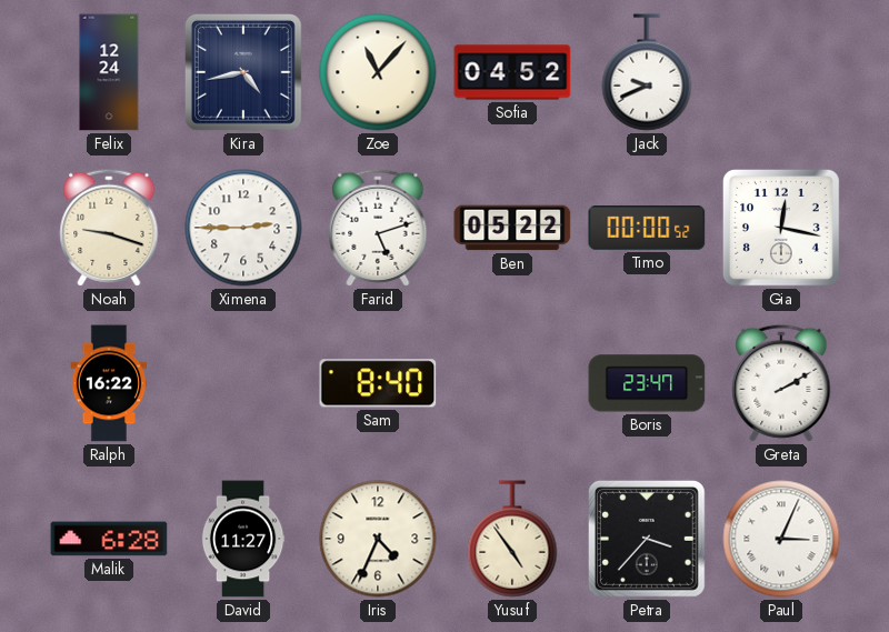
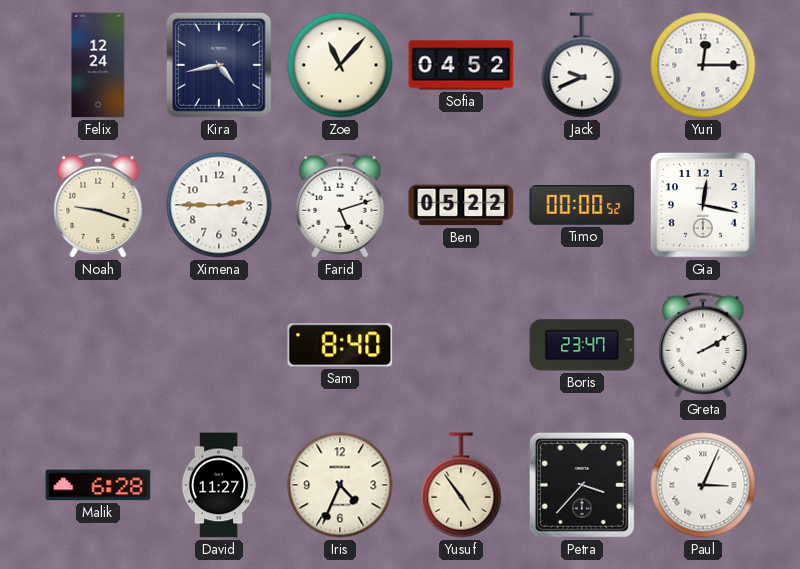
Yuri: none -> 12:15 (703, 65)
Ralph: 16:22 -> none (109, 383)
